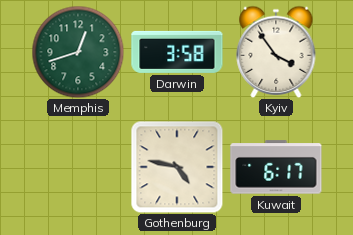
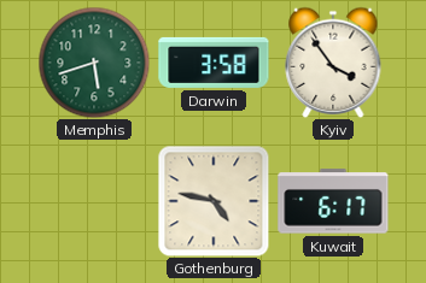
Memphis: 12:42 -> 5:42 (94, 63)
